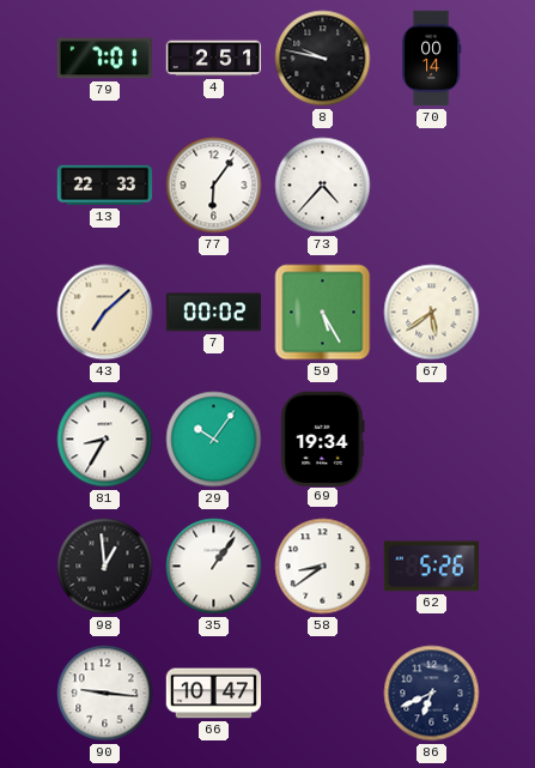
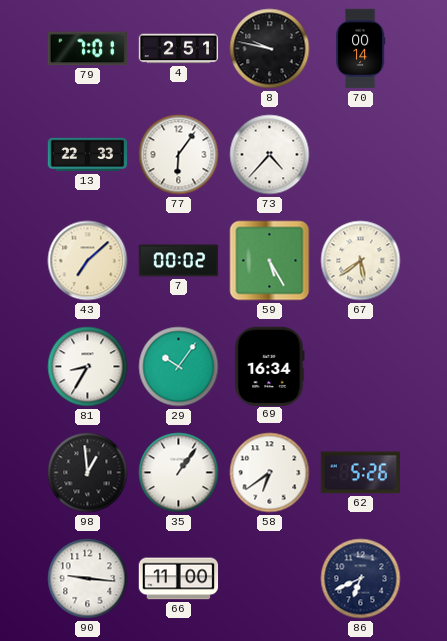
69: 19:34 -> 16:34 (270, 366)
58: 8:39 -> 6:39 (270, 473)
66: 10:47 -> 11:00 (179, 579)
